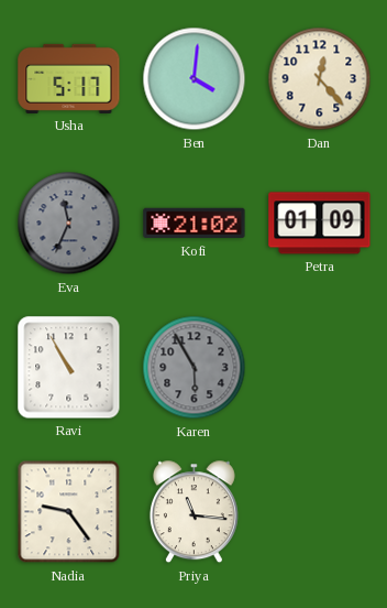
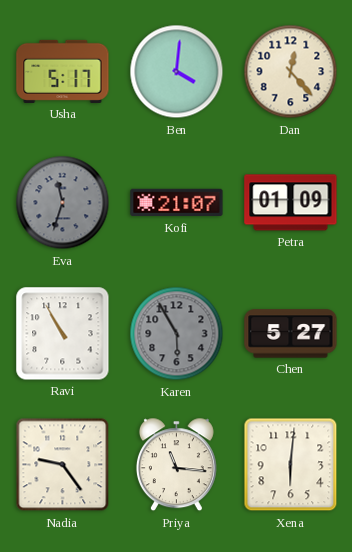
Eva: 11:34 -> 11:33 (63, 203)
Kofi: 21:02 -> 21:07 (177, 203)
Chen: none -> 5:27 (291, 334)
Xena: none -> 6:01 (291, 465)
